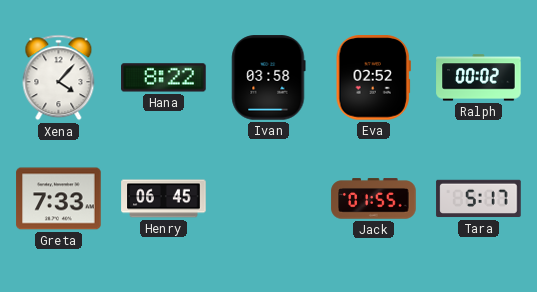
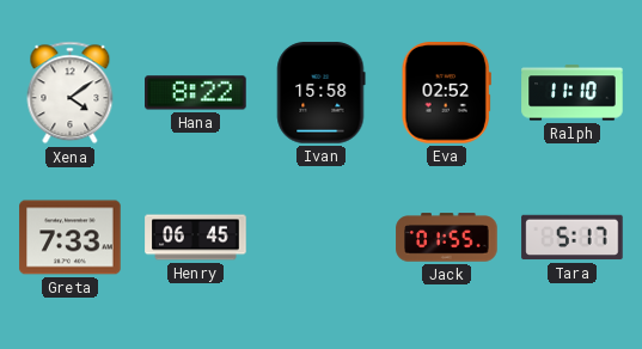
Xena: 4:07 -> 4:09 (71, 93)
Ivan: 03:58 -> 15:58 (322, 93)
Ralph: 00:02 -> 11:10 (573, 93)
